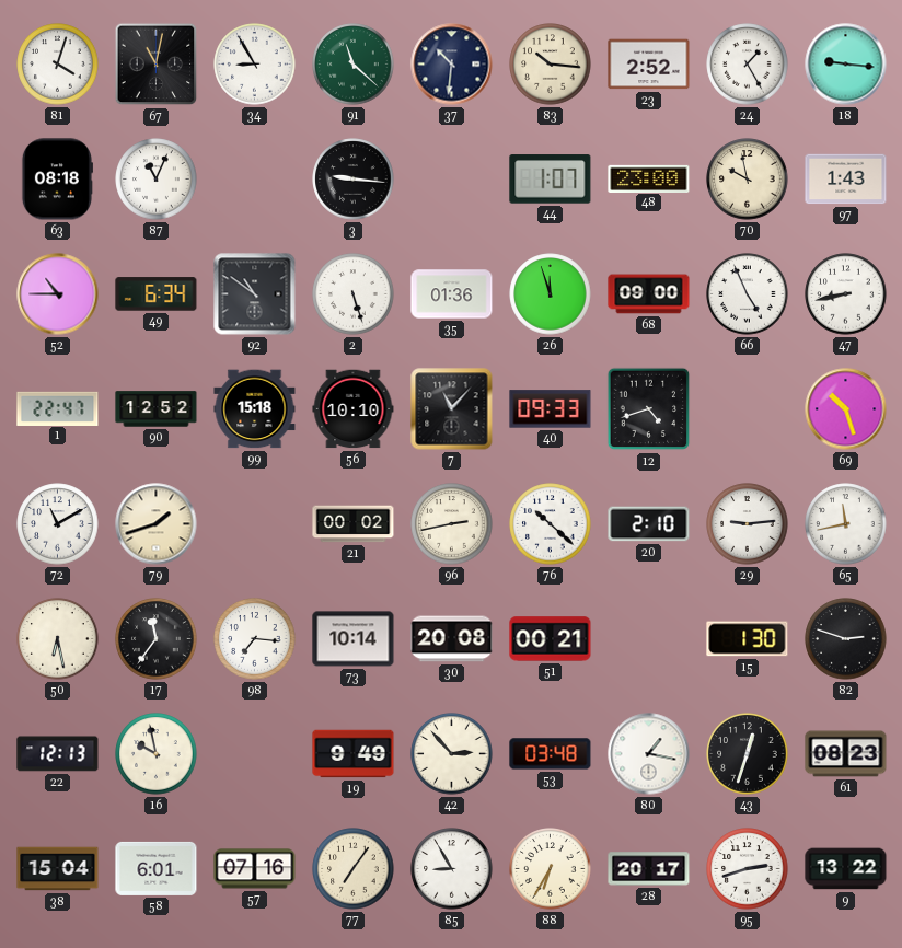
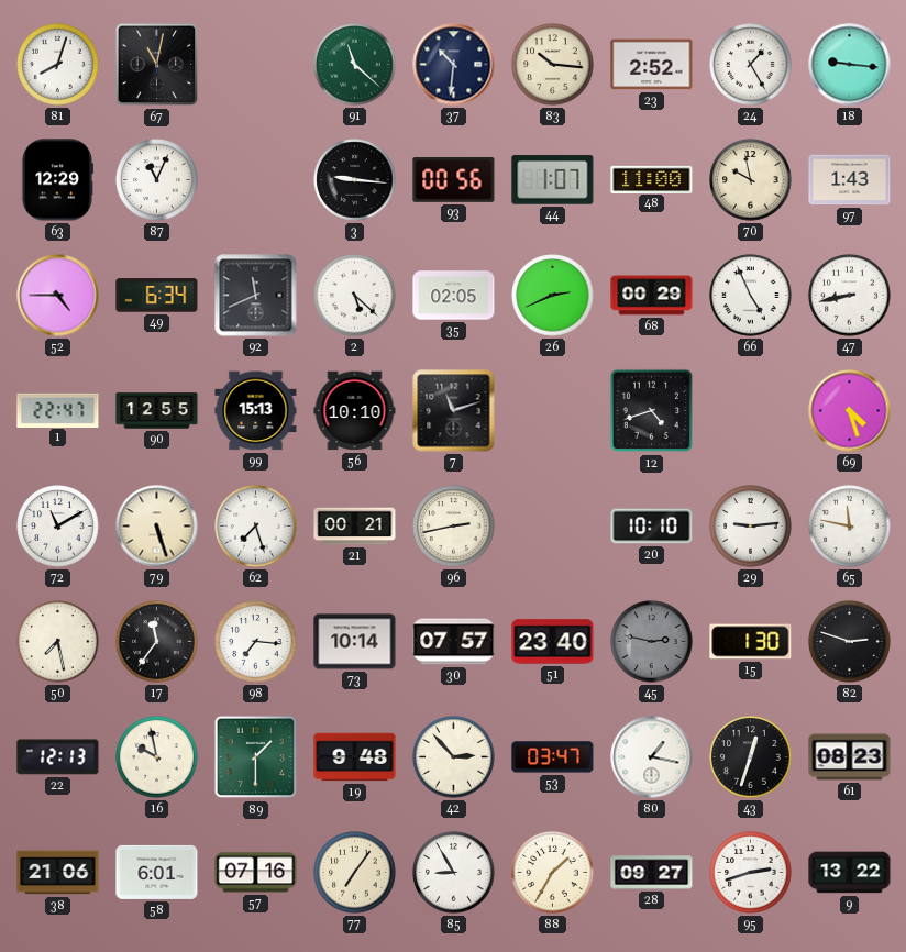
81: 4:03 -> 8:03 (58, 65)
34: 8:55 -> none (255, 65)
63: 08:18 -> 12:29 (57, 180)
93: none -> 00:56 (454, 180)
48: 23:00 -> 11:00 (652, 179)
52: 10:45 -> 4:45 (58, 296)
92: 10:51 -> 11:41 (256, 296)
2: 5:27 -> 5:22 (355, 296)
35: 01:36 -> 02:05 (454, 296)
26: 11:57 -> 2:41 (553, 296)
68: 09:00 -> 00:29 (652, 296)
90: 12:52 -> 12:55 (157, 411)
99: 15:18 -> 15:13 (256, 411)
7: 11:07 -> 11:12 (454, 411)
40: 09:33 -> none (551, 409)
69: 10:27 -> 4:27 (850, 411)
79: 1:42 -> 5:27 (157, 527)
62: none -> 7:27 (256, 527)
21: 00:02 -> 00:21 (355, 527)
76: 10:22 -> none (551, 524)
20: 2:10 -> 10:10 (652, 527)
65: 11:43 -> 11:47 (850, 527)
50: 6:28 -> 7:28 (58, 642)
30: 20:08 -> 07:57 (454, 642)
51: 00:21 -> 23:40 (553, 642)
45: none -> 2:47 (652, 642)
89: none -> 1:30 (256, 757)
19: 9:49 -> 9:48 (355, 757)
53: 03:48 -> 03:47 (553, 757)
38: 15:04 -> 21:06 (58, 873)
88: 6:35 -> 1:35 (553, 873)
28: 20:17 -> 09:27 (652, 873)
